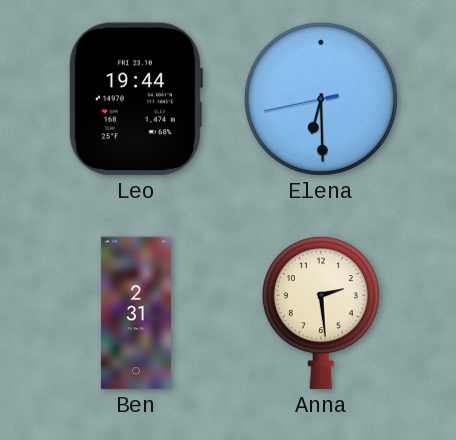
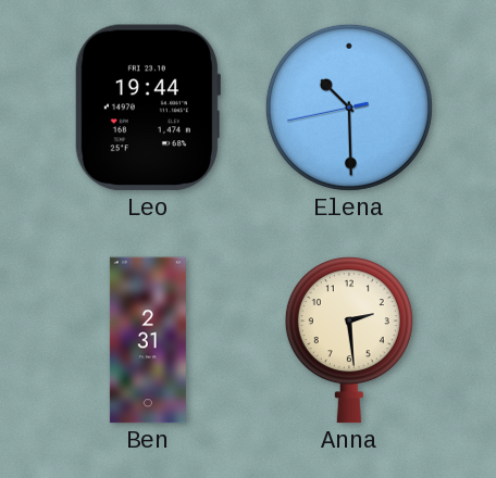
Elena: 6:29 -> 10:29 (349, 108)
